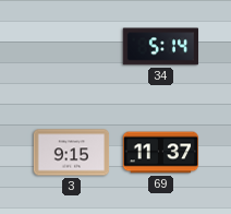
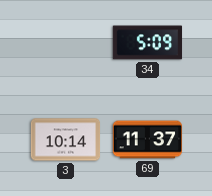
34: 5:14 -> 5:09 (148, 43)
3: 9:15 -> 10:14 (66, 140)
